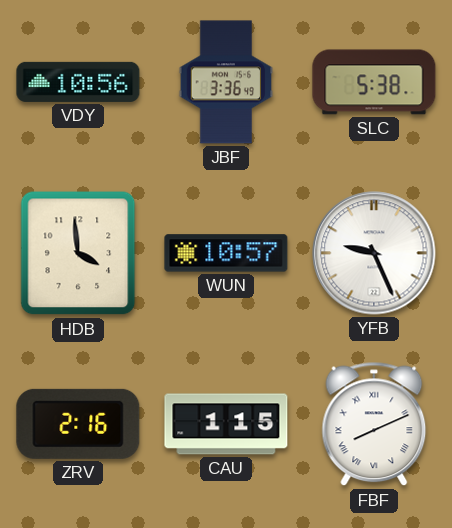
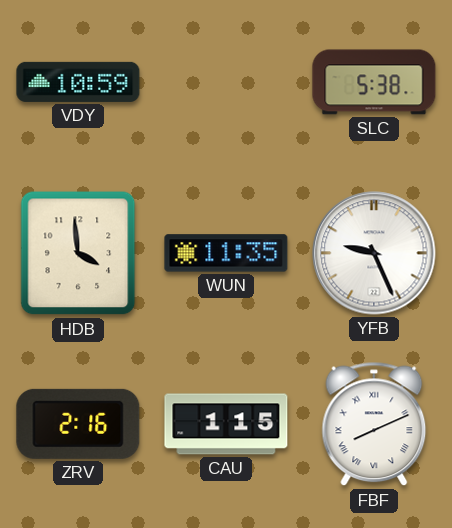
VDY: 10:56 -> 10:59 (78, 82)
JBF: 3:36 -> none (226, 82)
WUN: 10:57 -> 11:35 (226, 253)
